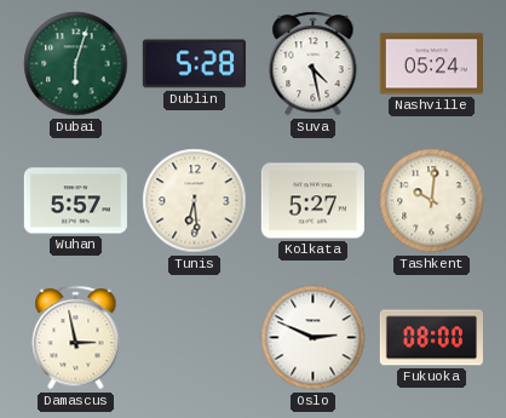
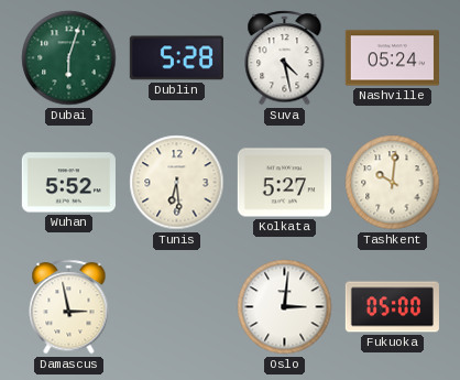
Wuhan: 5:57 -> 5:52 (68, 183)
Oslo: 2:49 -> 3:01 (285, 307)
Fukuoka: 08:00 -> 05:00 (392, 307)
